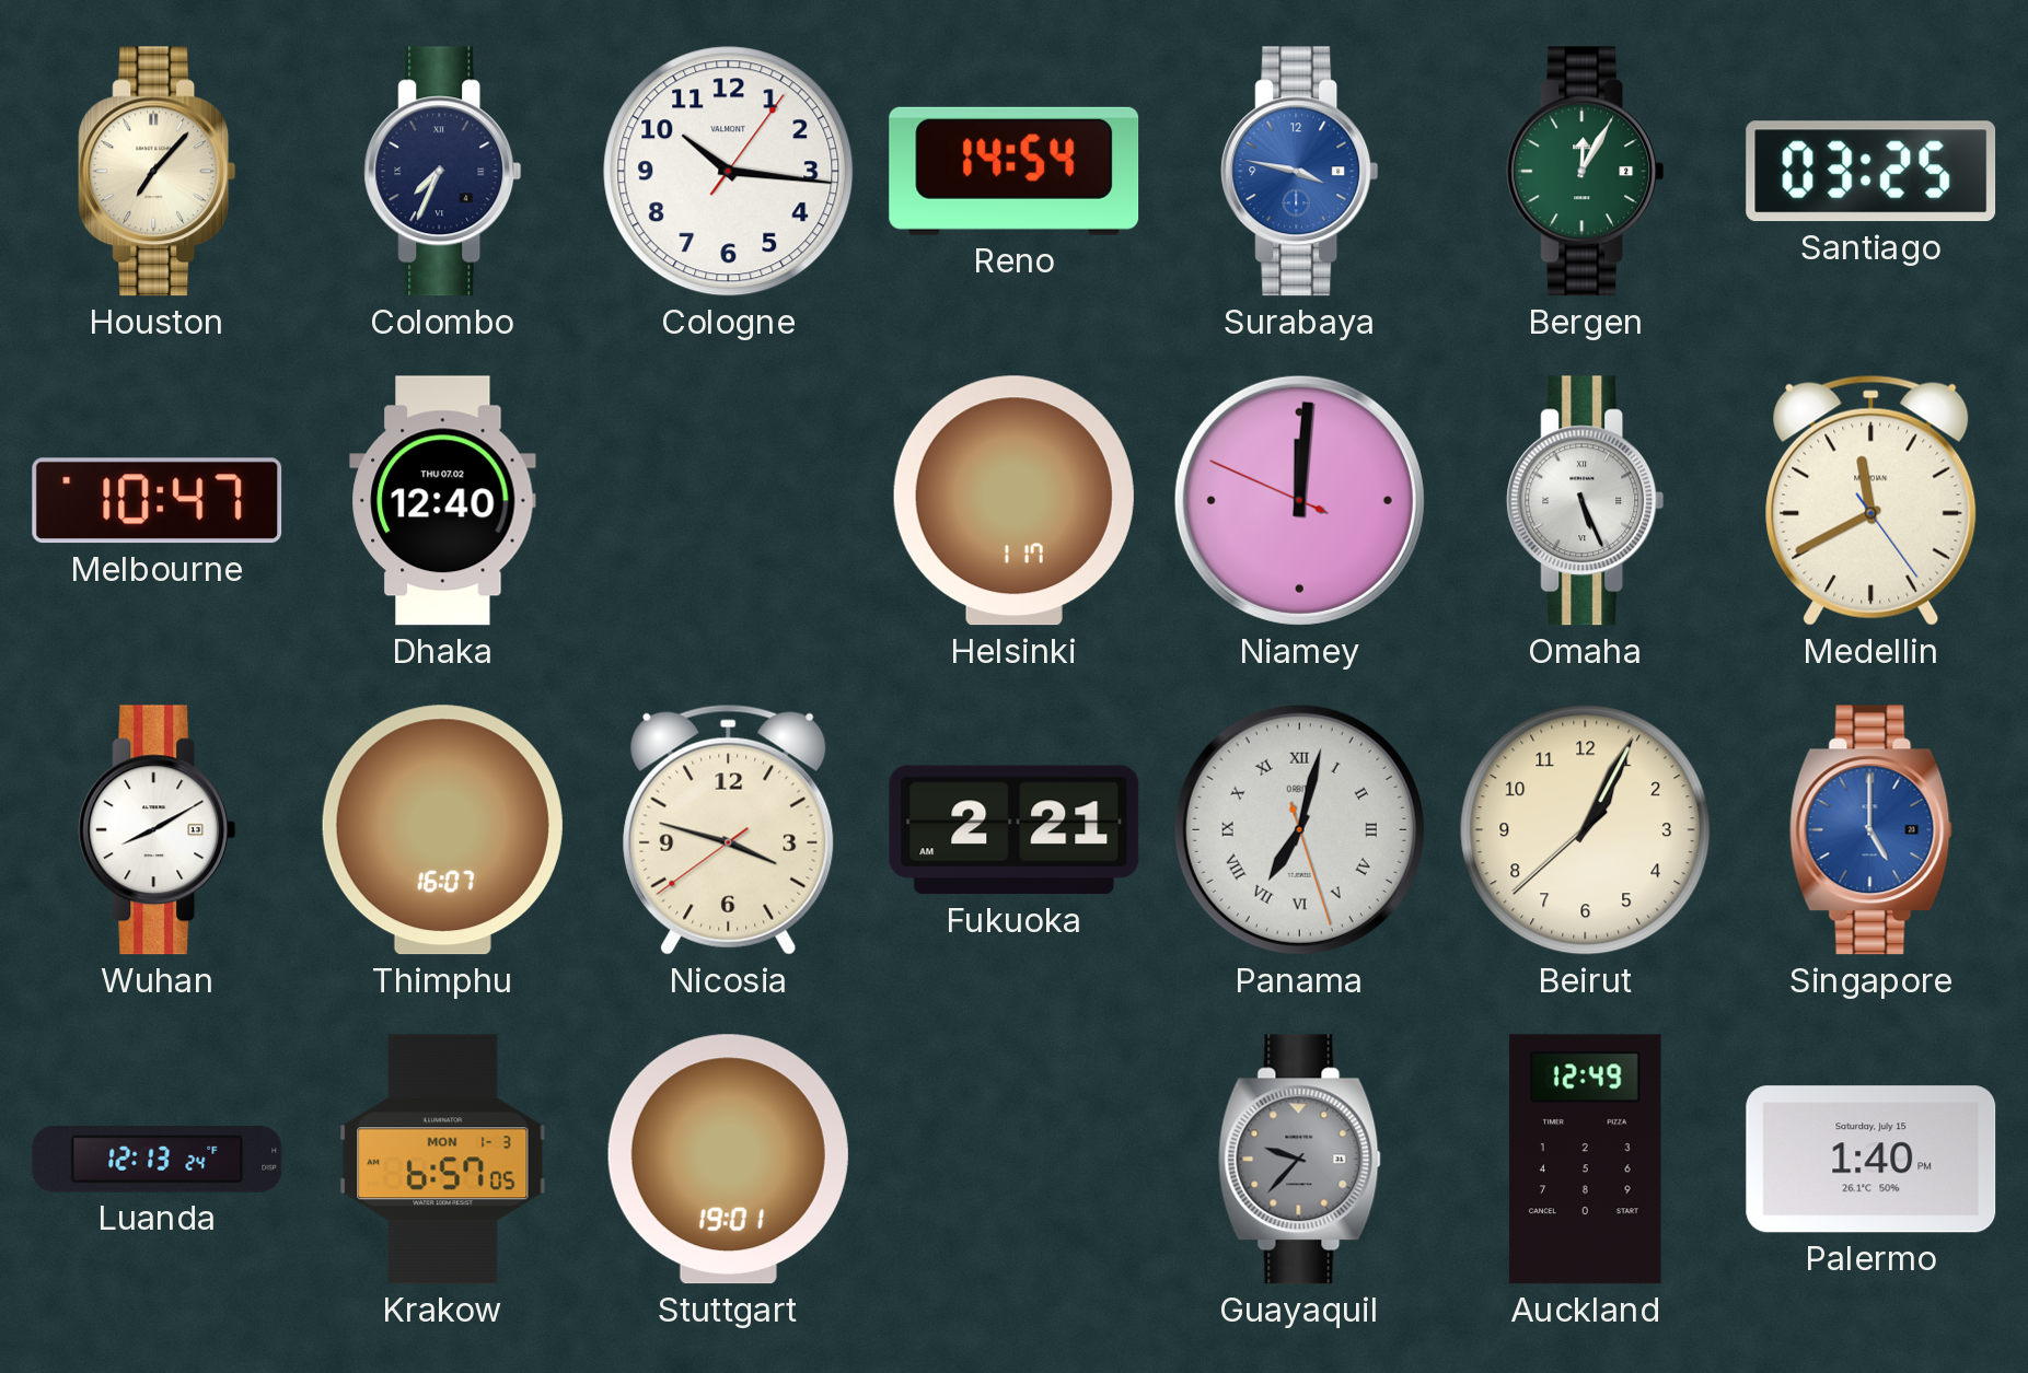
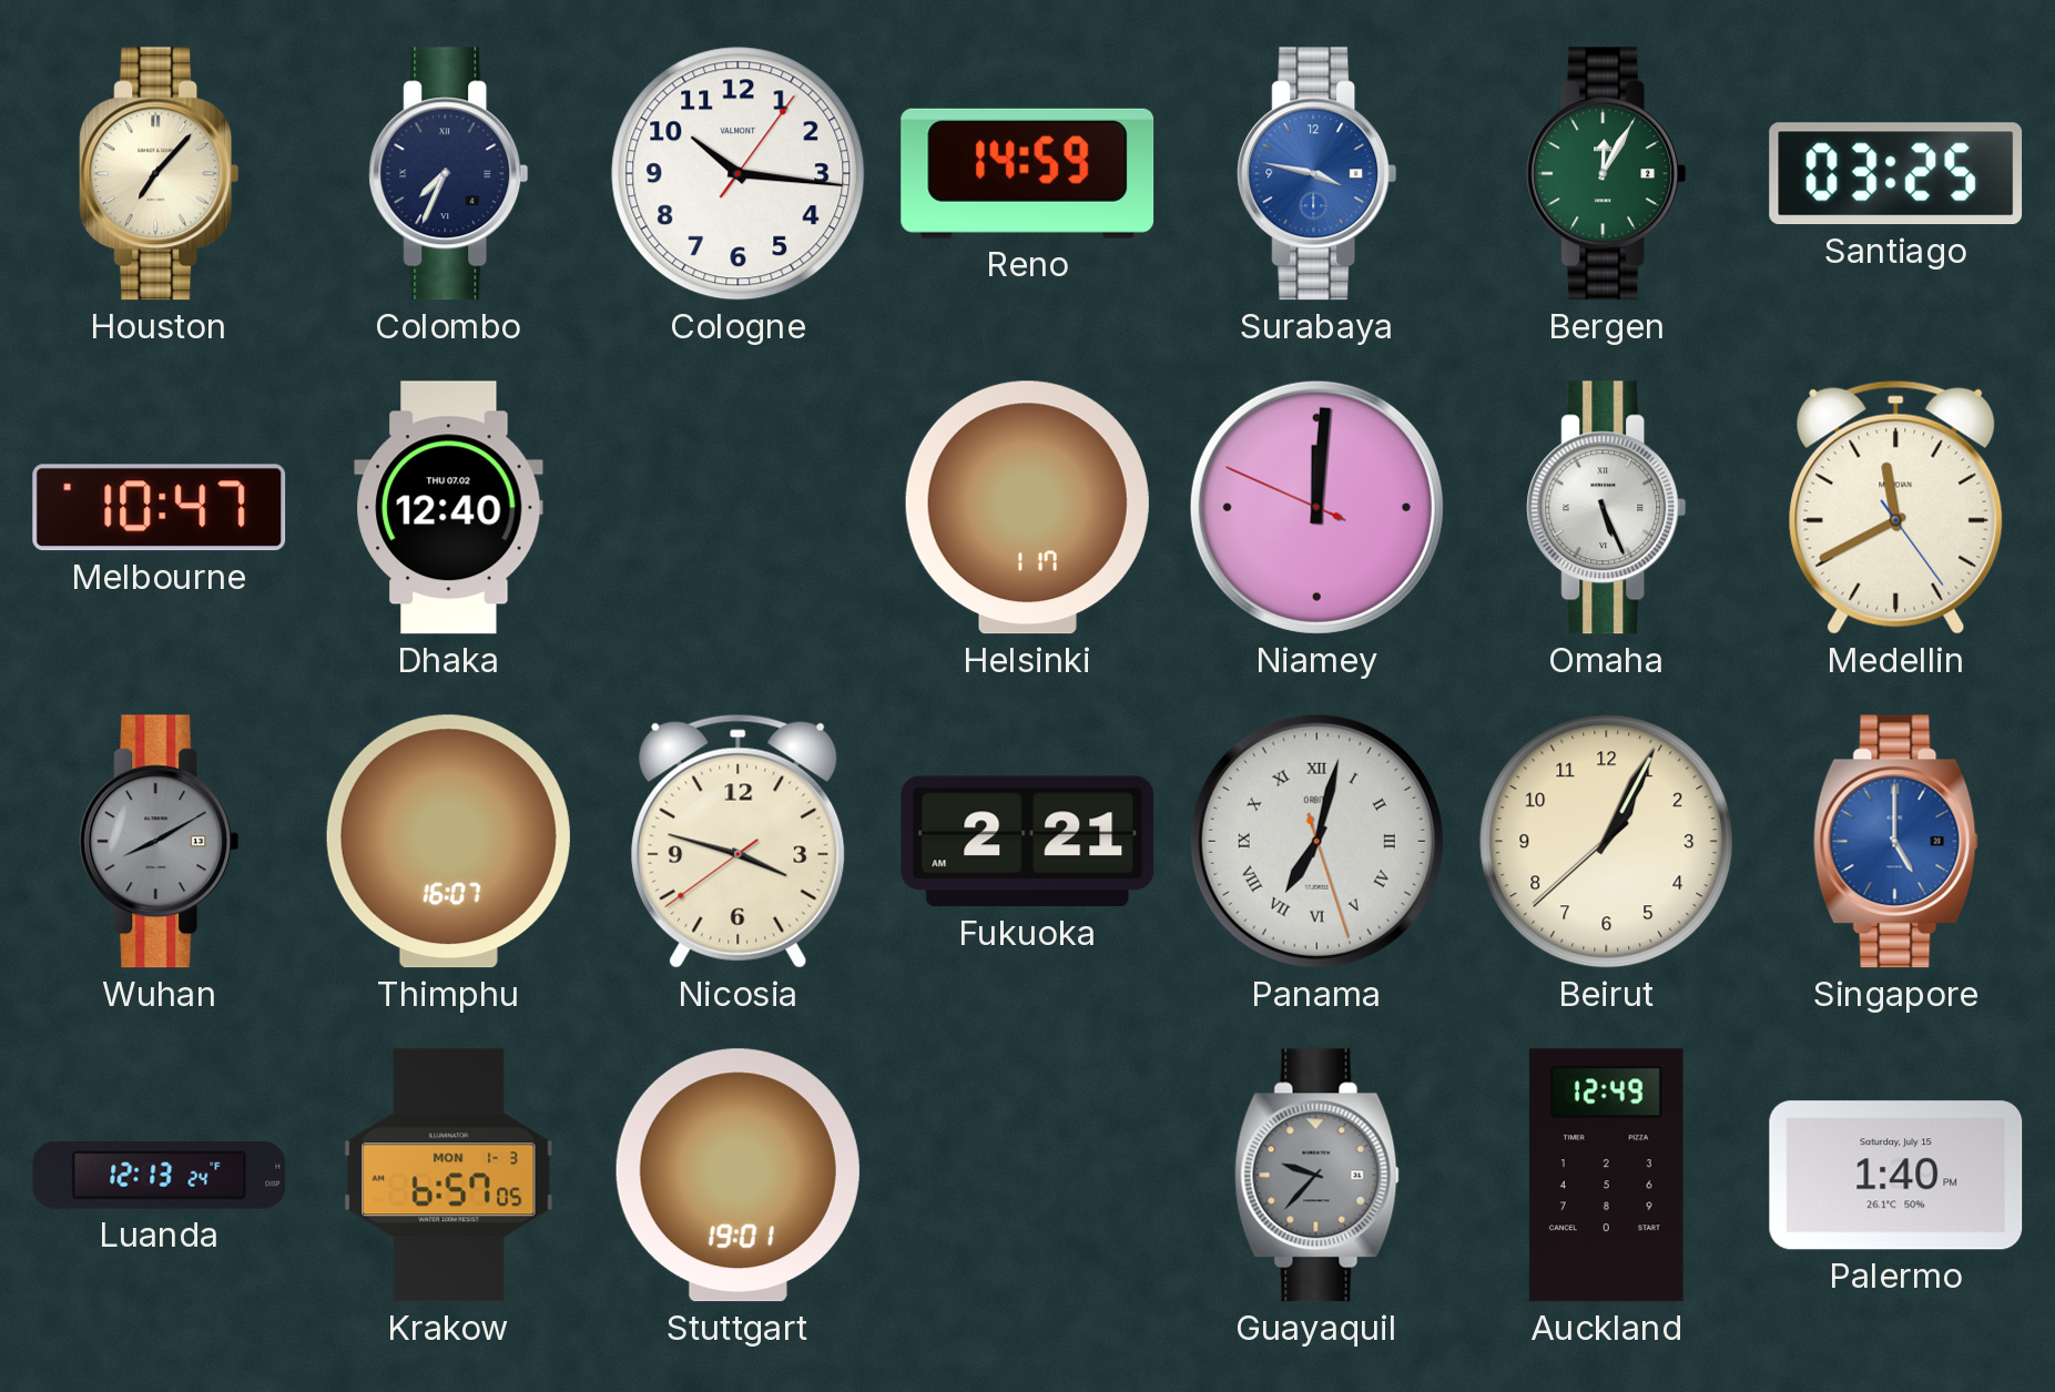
Reno: 14:54 -> 14:59 (1028, 173)
Wuhan dial: white -> grey (160, 842)
